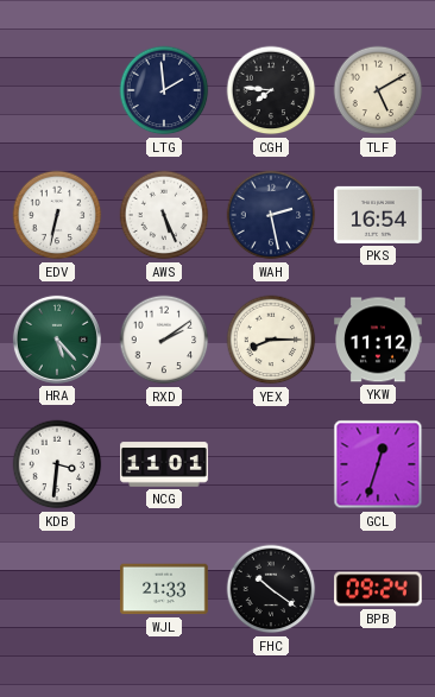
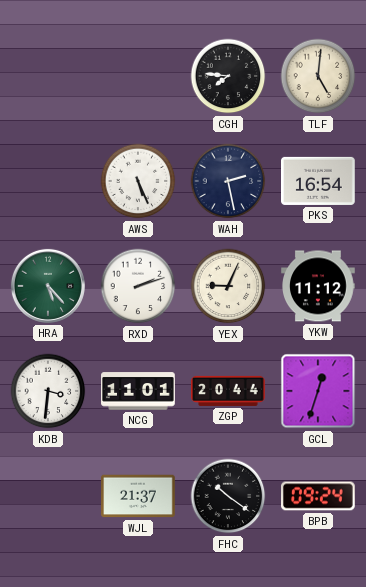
LTG: 1:59 -> none (164, 90)
TLF: 5:10 -> 5:01 (318, 76)
EDV: 6:32 -> none (57, 215)
RXD: 2:09 -> 2:12 (138, 286)
YEX: 8:15 -> 9:04 (228, 286)
ZGP: none -> 20:44 (228, 391)
WJL: 21:33 -> 21:37 (138, 496)
